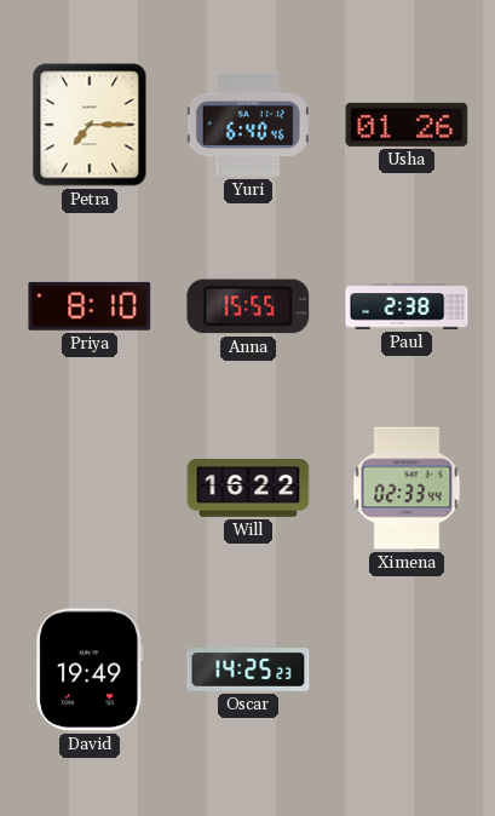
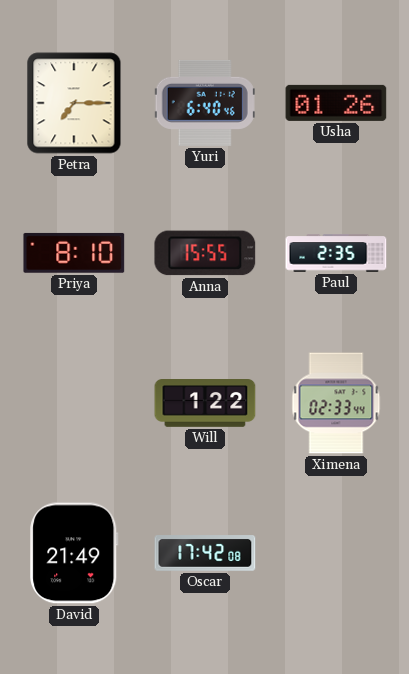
Paul: 2:38 -> 2:35 (336, 253)
Will: 16:22 -> 1:22 (205, 403)
David: 19:49 -> 21:49 (74, 553)
Oscar: 14:25 -> 17:42 (205, 553)
